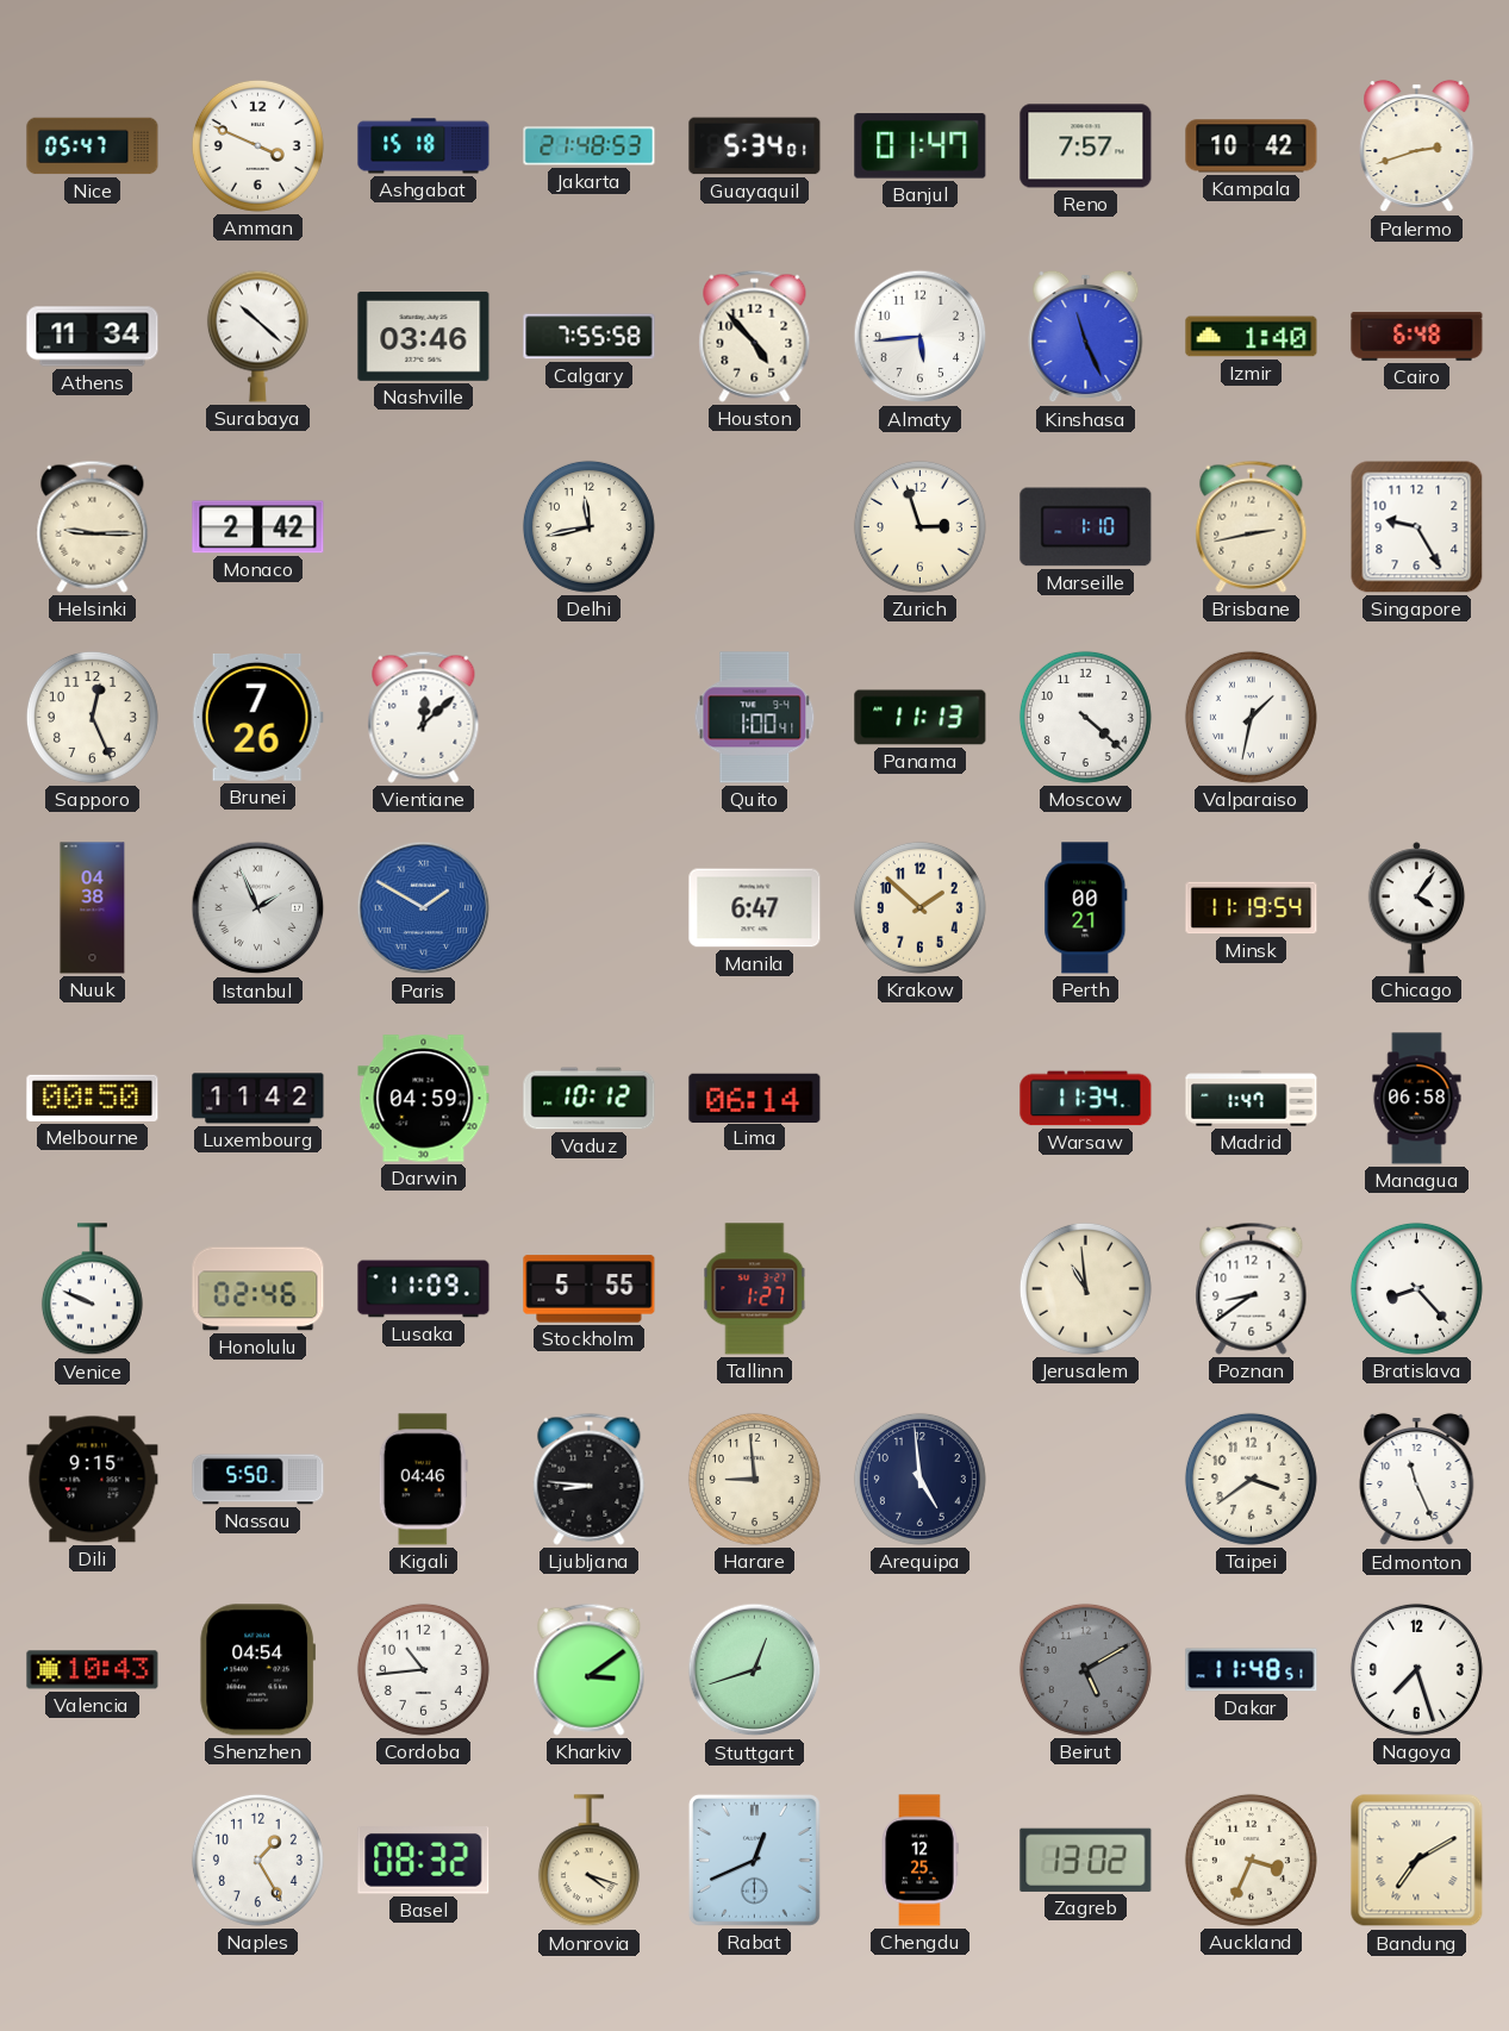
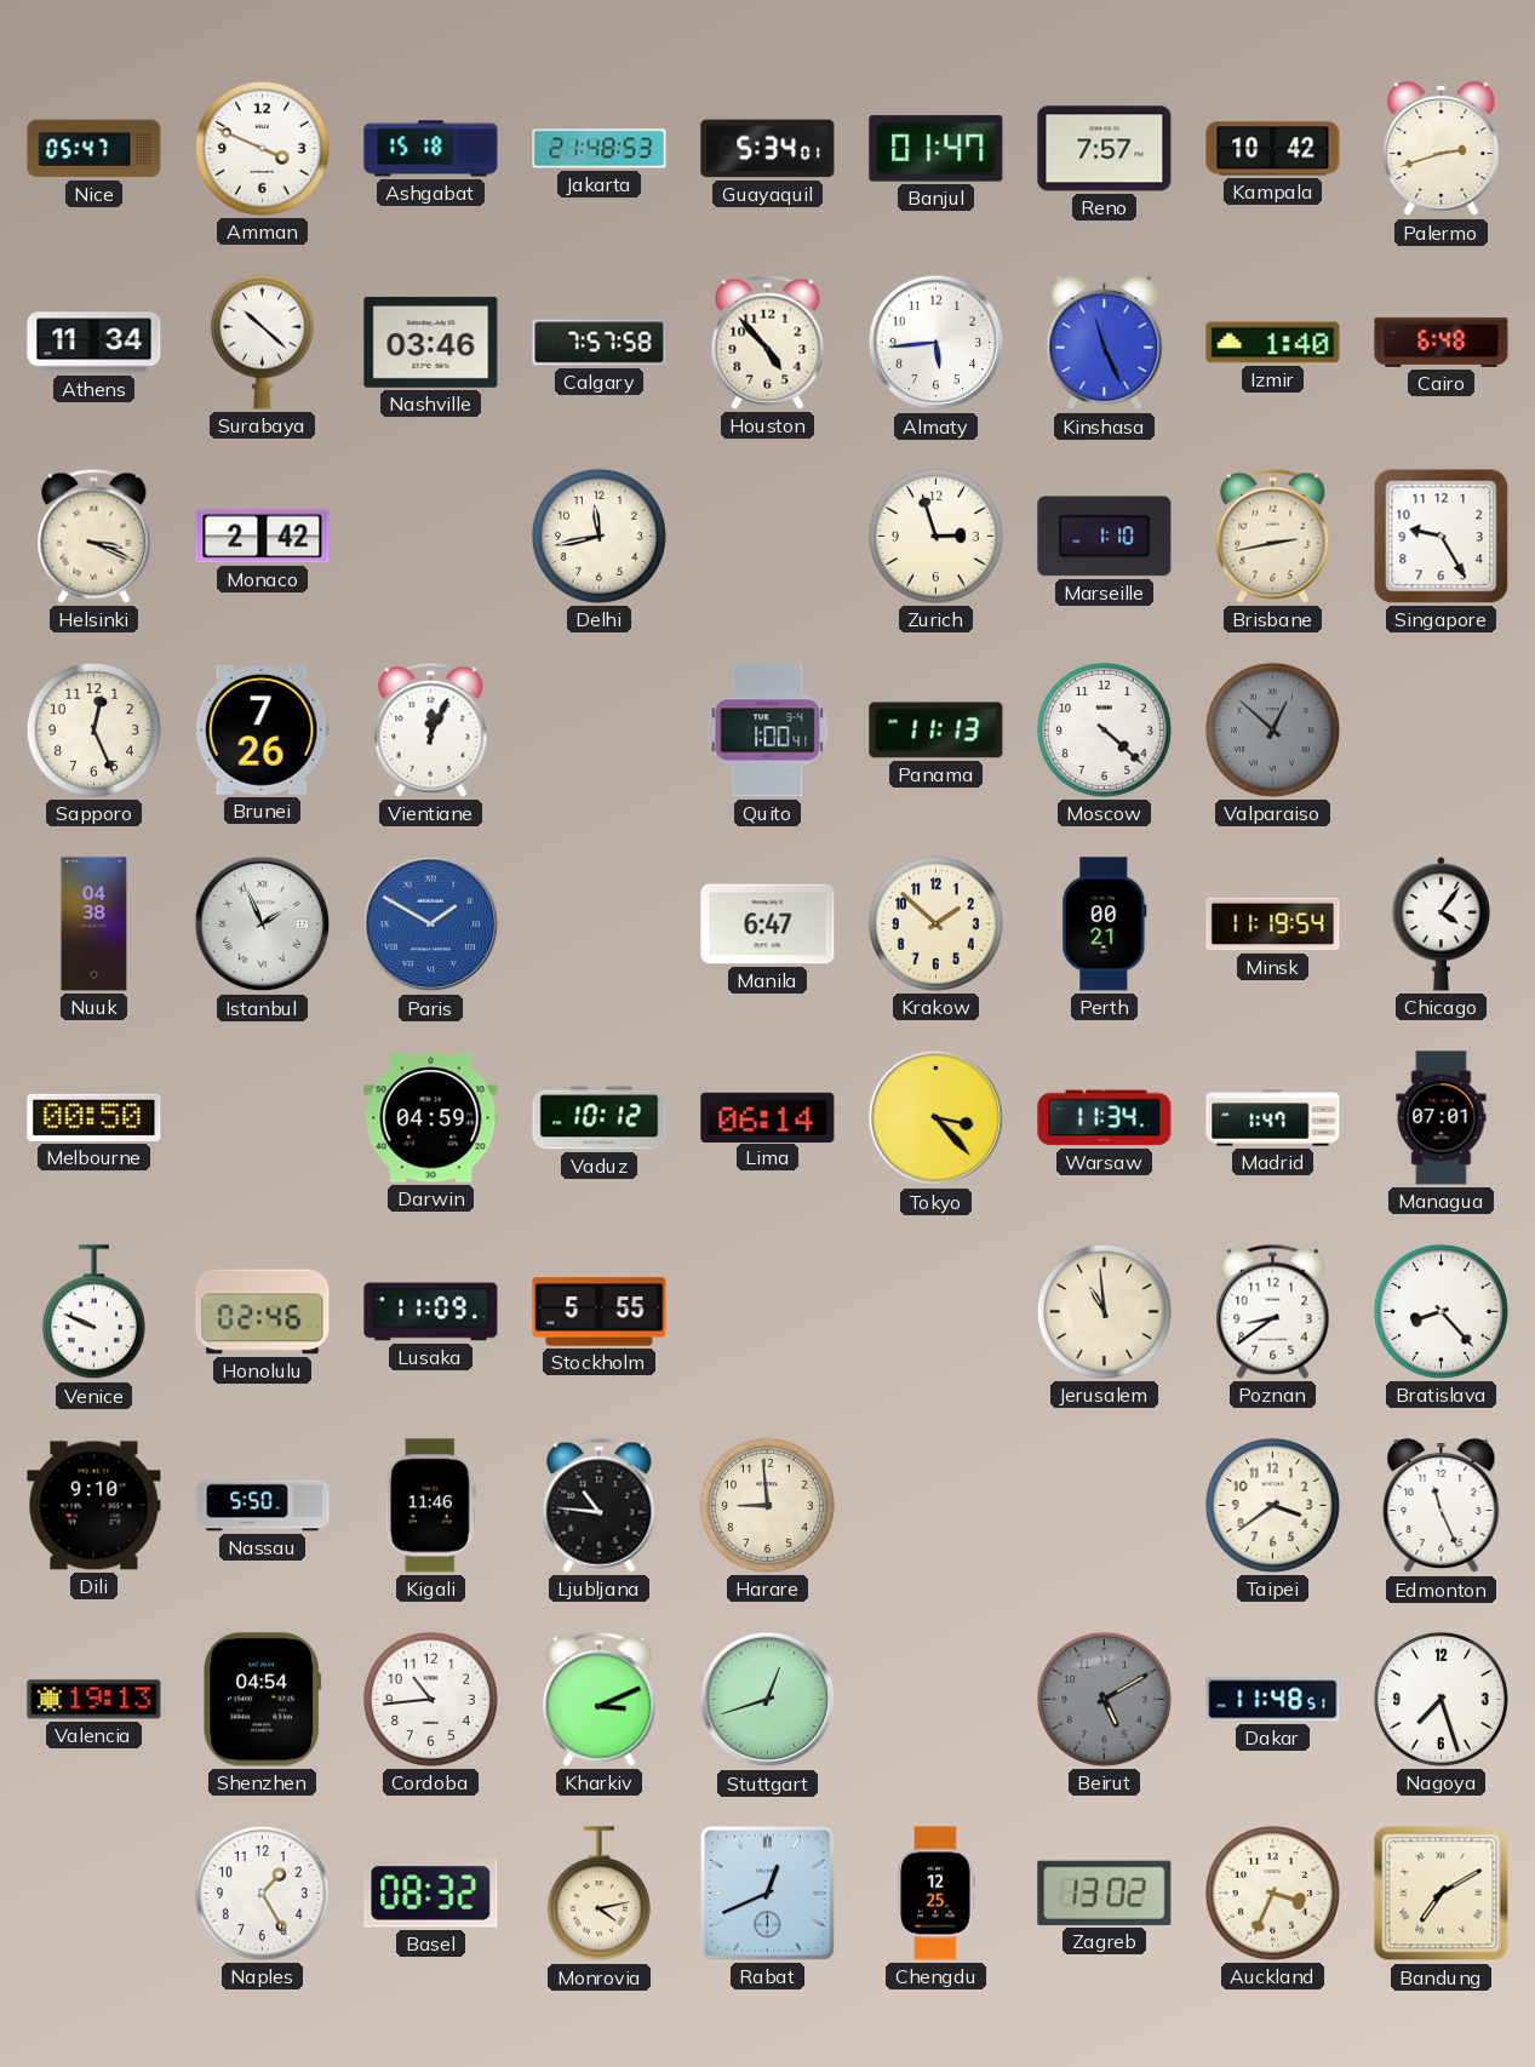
Calgary: 7:55 -> 7:57 (600, 343)
Helsinki: 9:15 -> 3:19 (94, 536)
Vientiane: 12:08 -> 12:04 (431, 729)
Valparaiso: 1:32 -> 12:52 (1272, 729)
Valparaiso dial: white -> grey (1272, 729)
Luxembourg: 11:42 -> none (258, 1099)
Tokyo: none -> 3:23 (937, 1118)
Managua: 06:58 -> 07:01 (1442, 1118)
Tallinn: 1:27 -> none (755, 1289)
Dili: 9:15 -> 9:10 (94, 1506)
Kigali: 04:46 -> 11:46 (430, 1506)
Ljubljana: 8:46 -> 10:46 (600, 1505)
Arequipa: 4:59 -> none (919, 1479)
Valencia: 10:43 -> 19:13 (94, 1700)
Kharkiv: 3:09 -> 3:11 (600, 1699)
Monrovia: 4:18 -> 4:13 (598, 1894)
